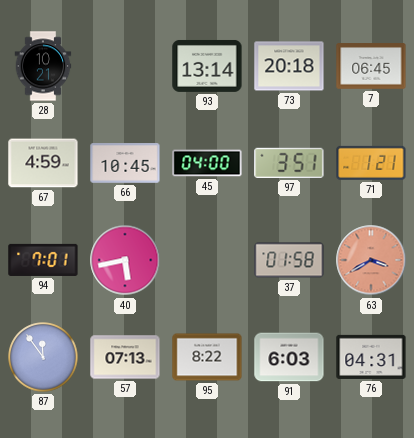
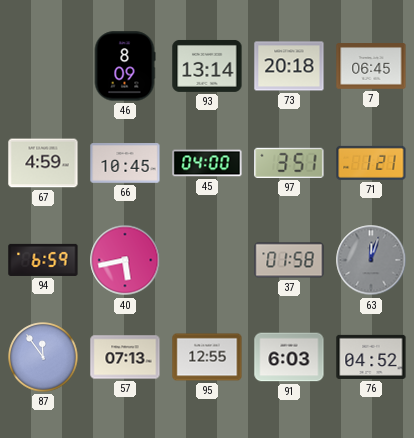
28: 10:21 -> none (43, 66)
46: none -> 8:09 (125, 66)
94: 7:01 -> 6:59 (43, 260)
63: 3:40 -> 12:03 (371, 260)
63 dial: salmon -> grey (371, 260)
95: 8:22 -> 12:55 (207, 357)
76: 04:31 -> 04:52 (371, 357)
